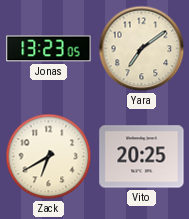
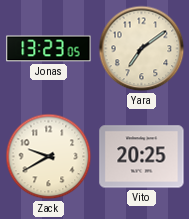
Zack: 6:40 -> 9:40 (49, 157)
